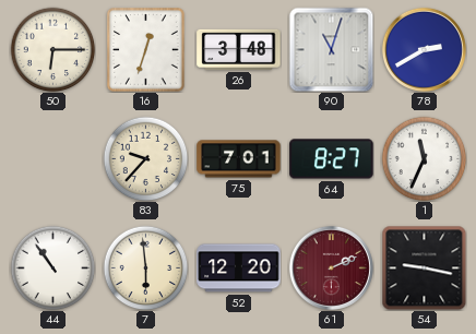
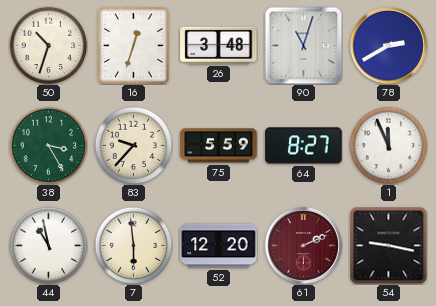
50: 6:15 -> 10:33 (48, 45)
38: none -> 3:25 (48, 145)
75: 7:01 -> 5:59 (219, 146)
1: 11:34 -> 11:56 (388, 145)
44: 10:54 -> 10:58 (48, 245)
